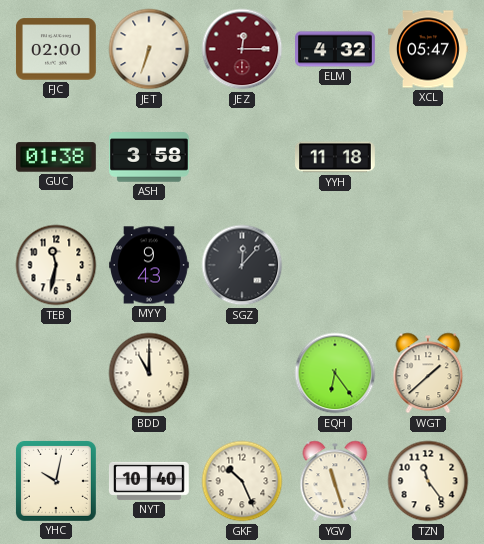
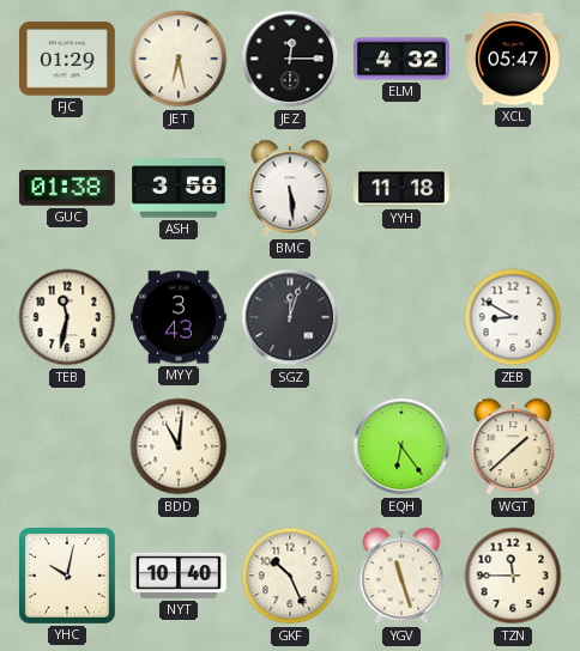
FJC: 02:00 -> 01:29 (67, 59)
JET: 6:33 -> 6:28 (179, 59)
JEZ dial: burgundy -> black (290, 59)
BMC: none -> 5:29 (290, 188)
MYY: 9:43 -> 3:43 (180, 317)
SGZ: 12:07 -> 12:03 (290, 317)
ZEB: none -> 8:50 (513, 317)
BDD: 11:00 -> 11:01 (179, 446)
TZN: 11:24 -> 11:45 (513, 576)
